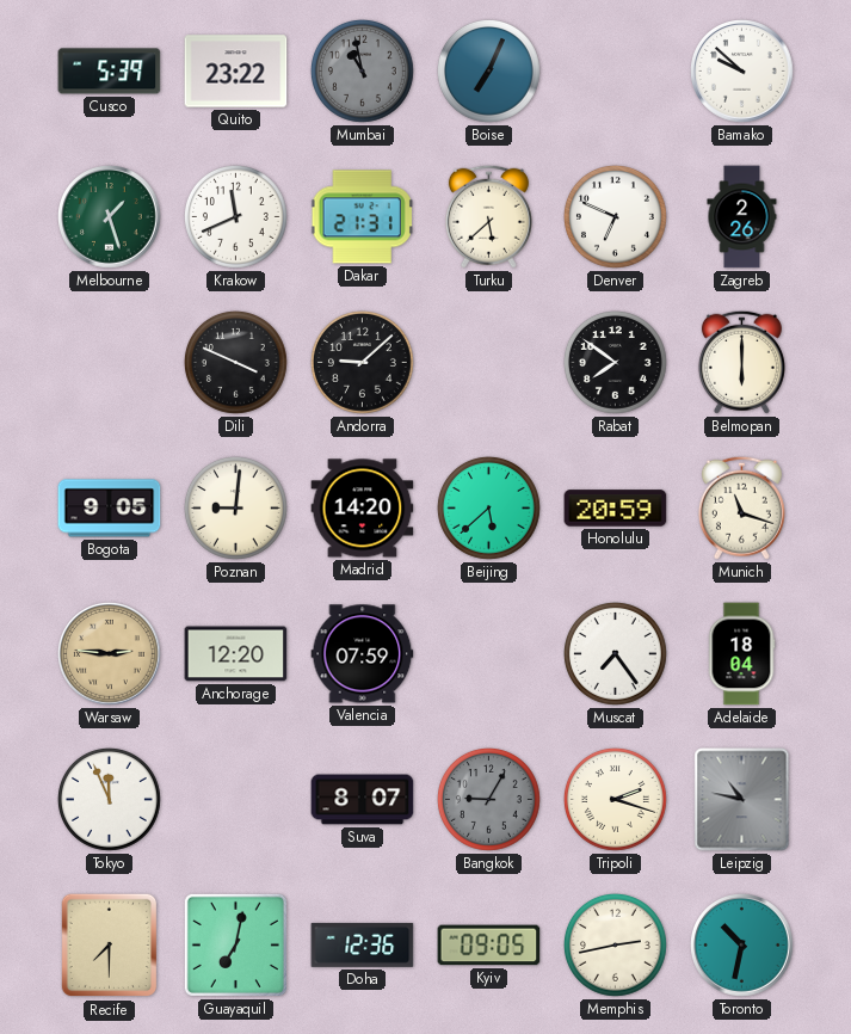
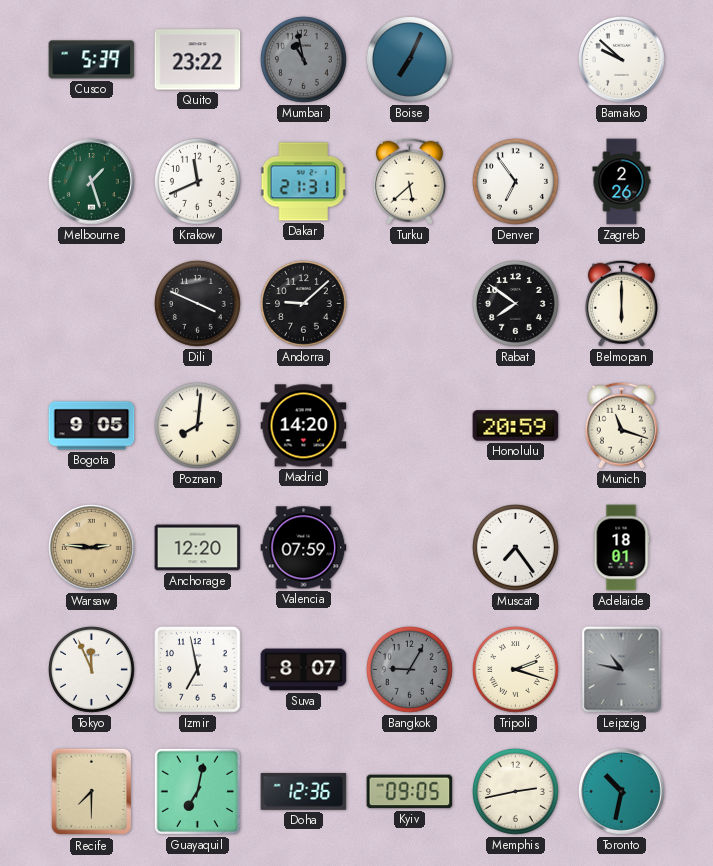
Denver: 6:49 -> 6:54 (515, 181)
Poznan: 9:01 -> 8:01 (197, 425)
Beijing: 5:38 -> none (488, 507)
Adelaide: 18:04 -> 18:01 (621, 548)
Izmir: none -> 6:58 (198, 670)
